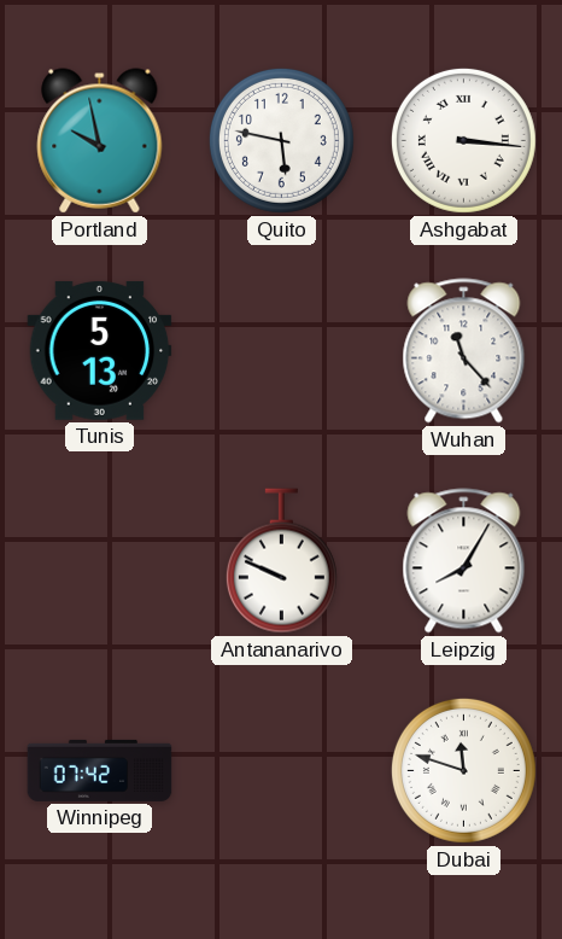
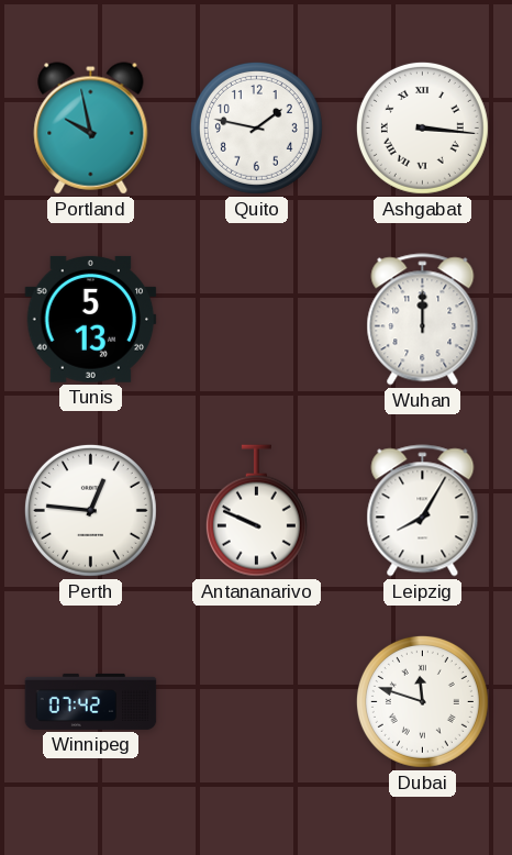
Quito: 5:47 -> 1:47 (256, 127)
Wuhan: 11:23 -> 12:00 (423, 320)
Perth: none -> 12:46 (90, 510)
